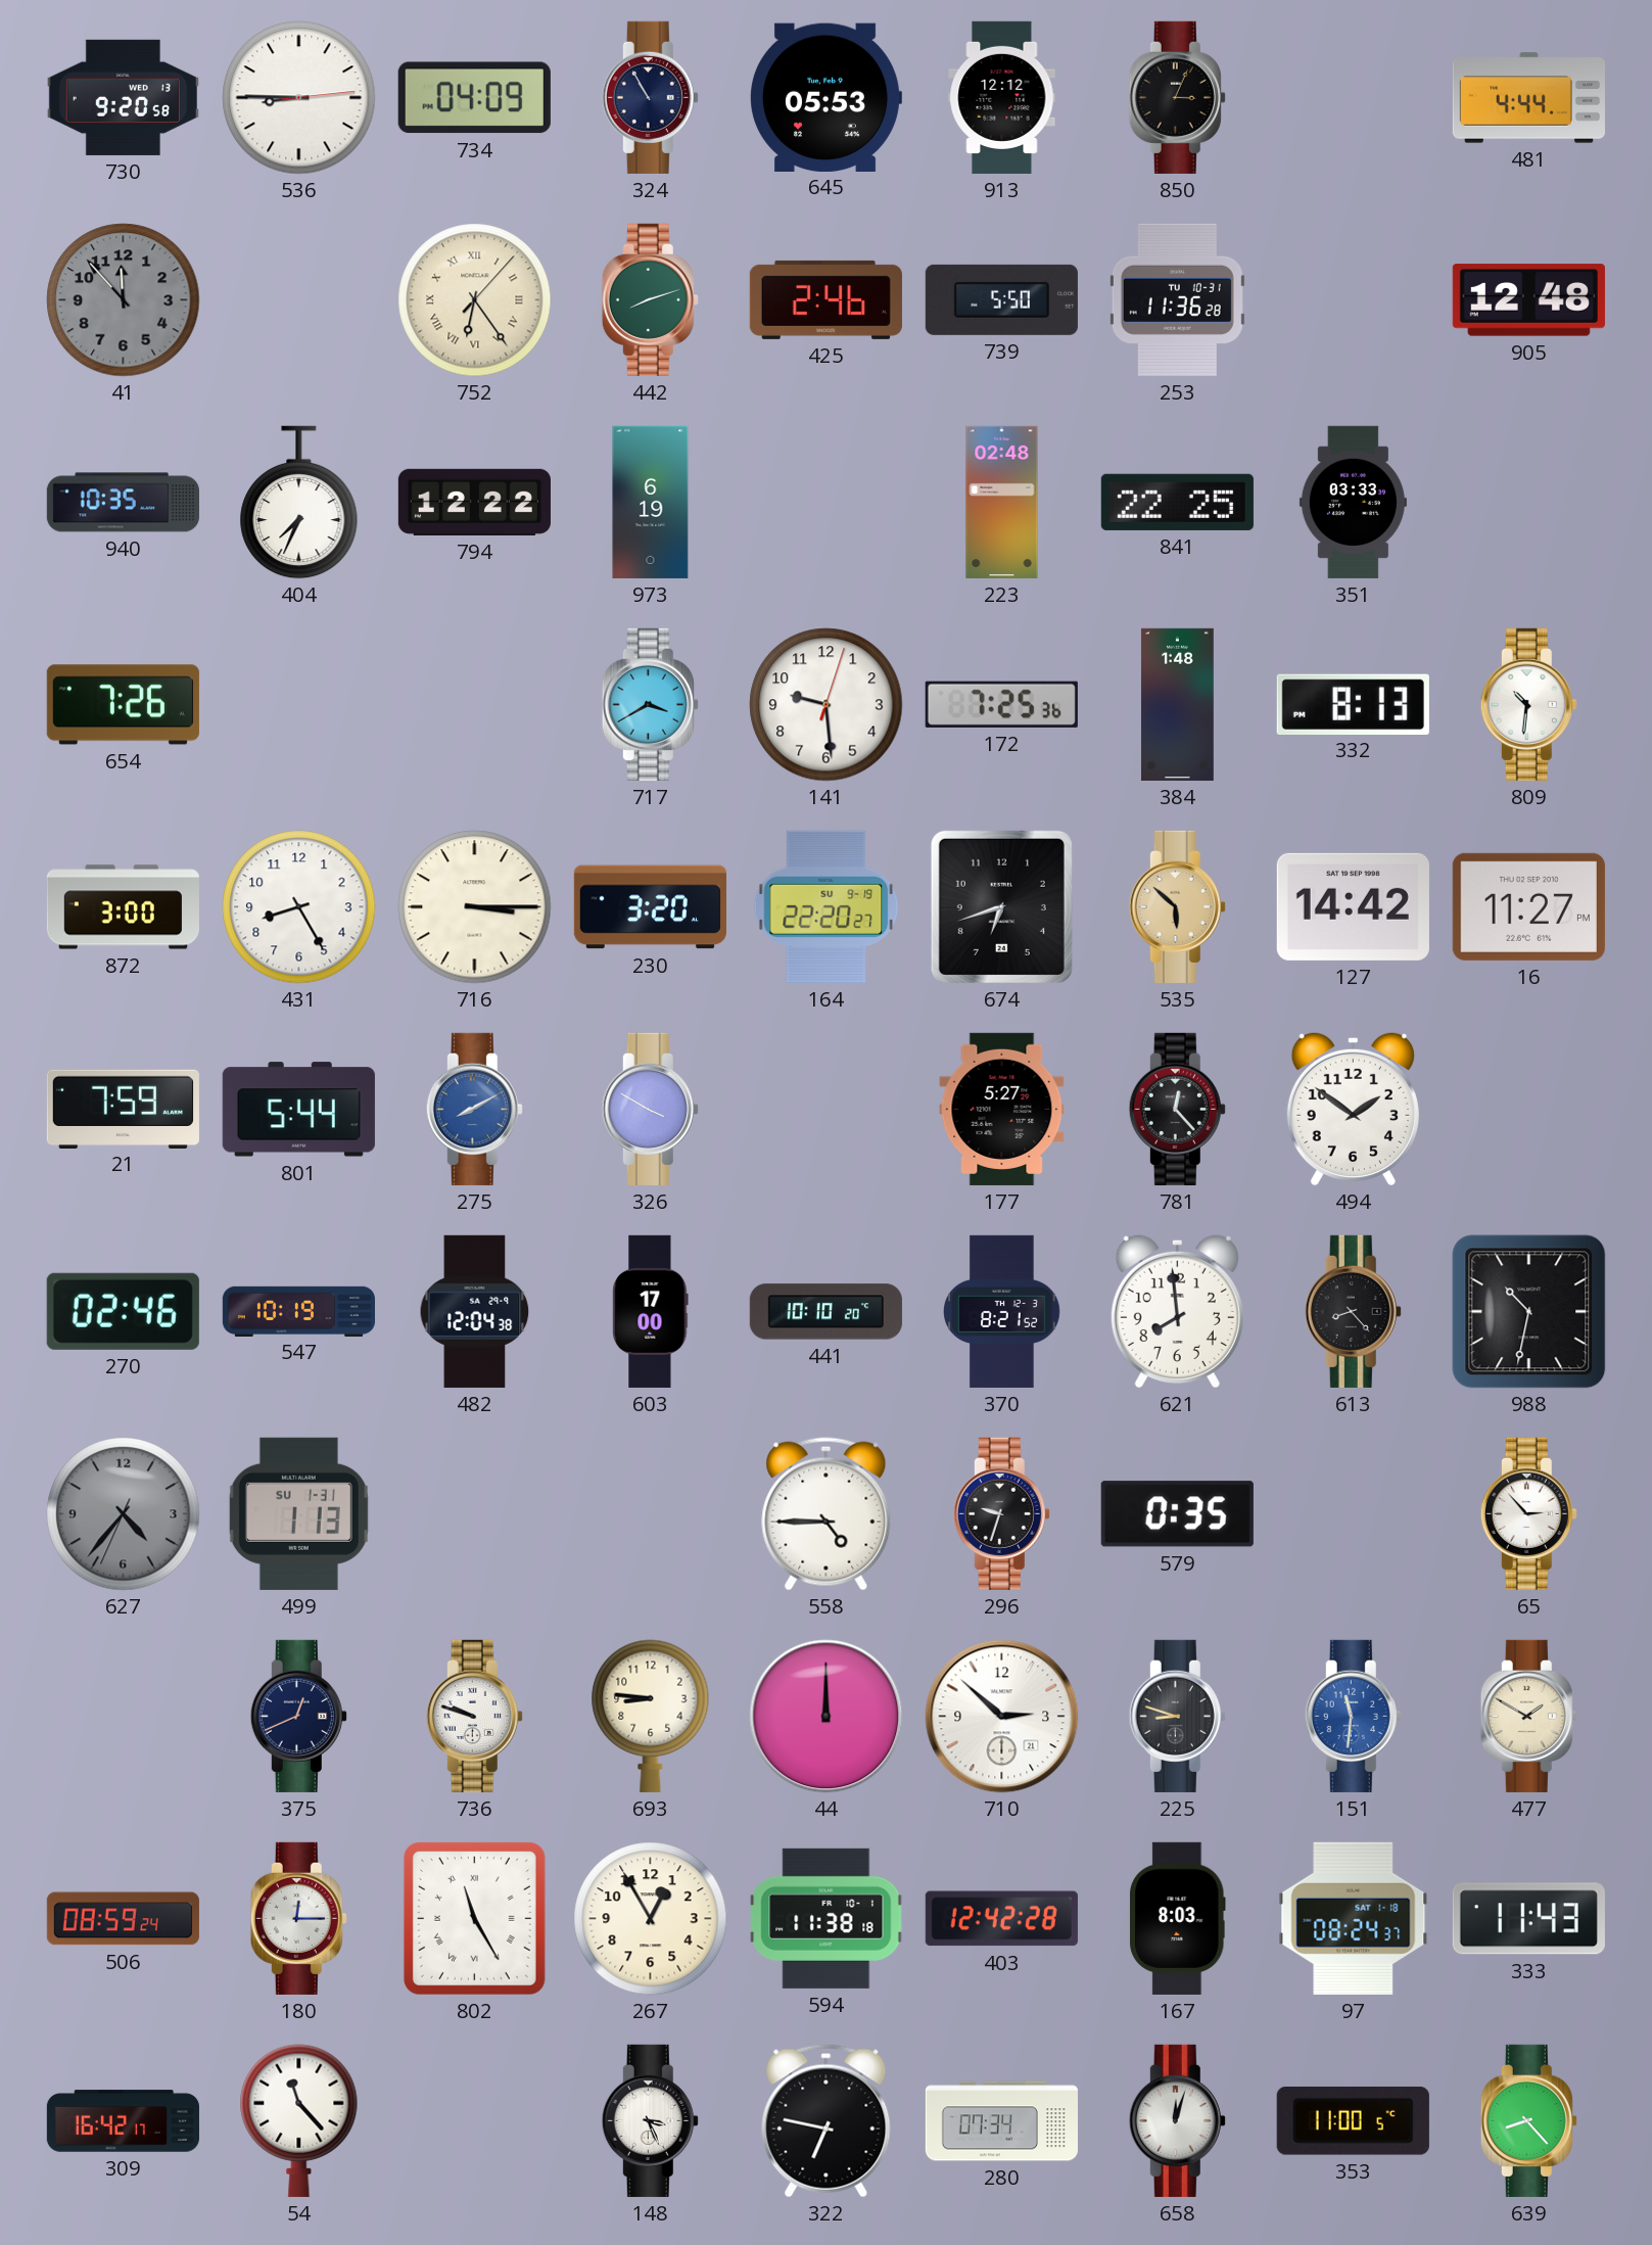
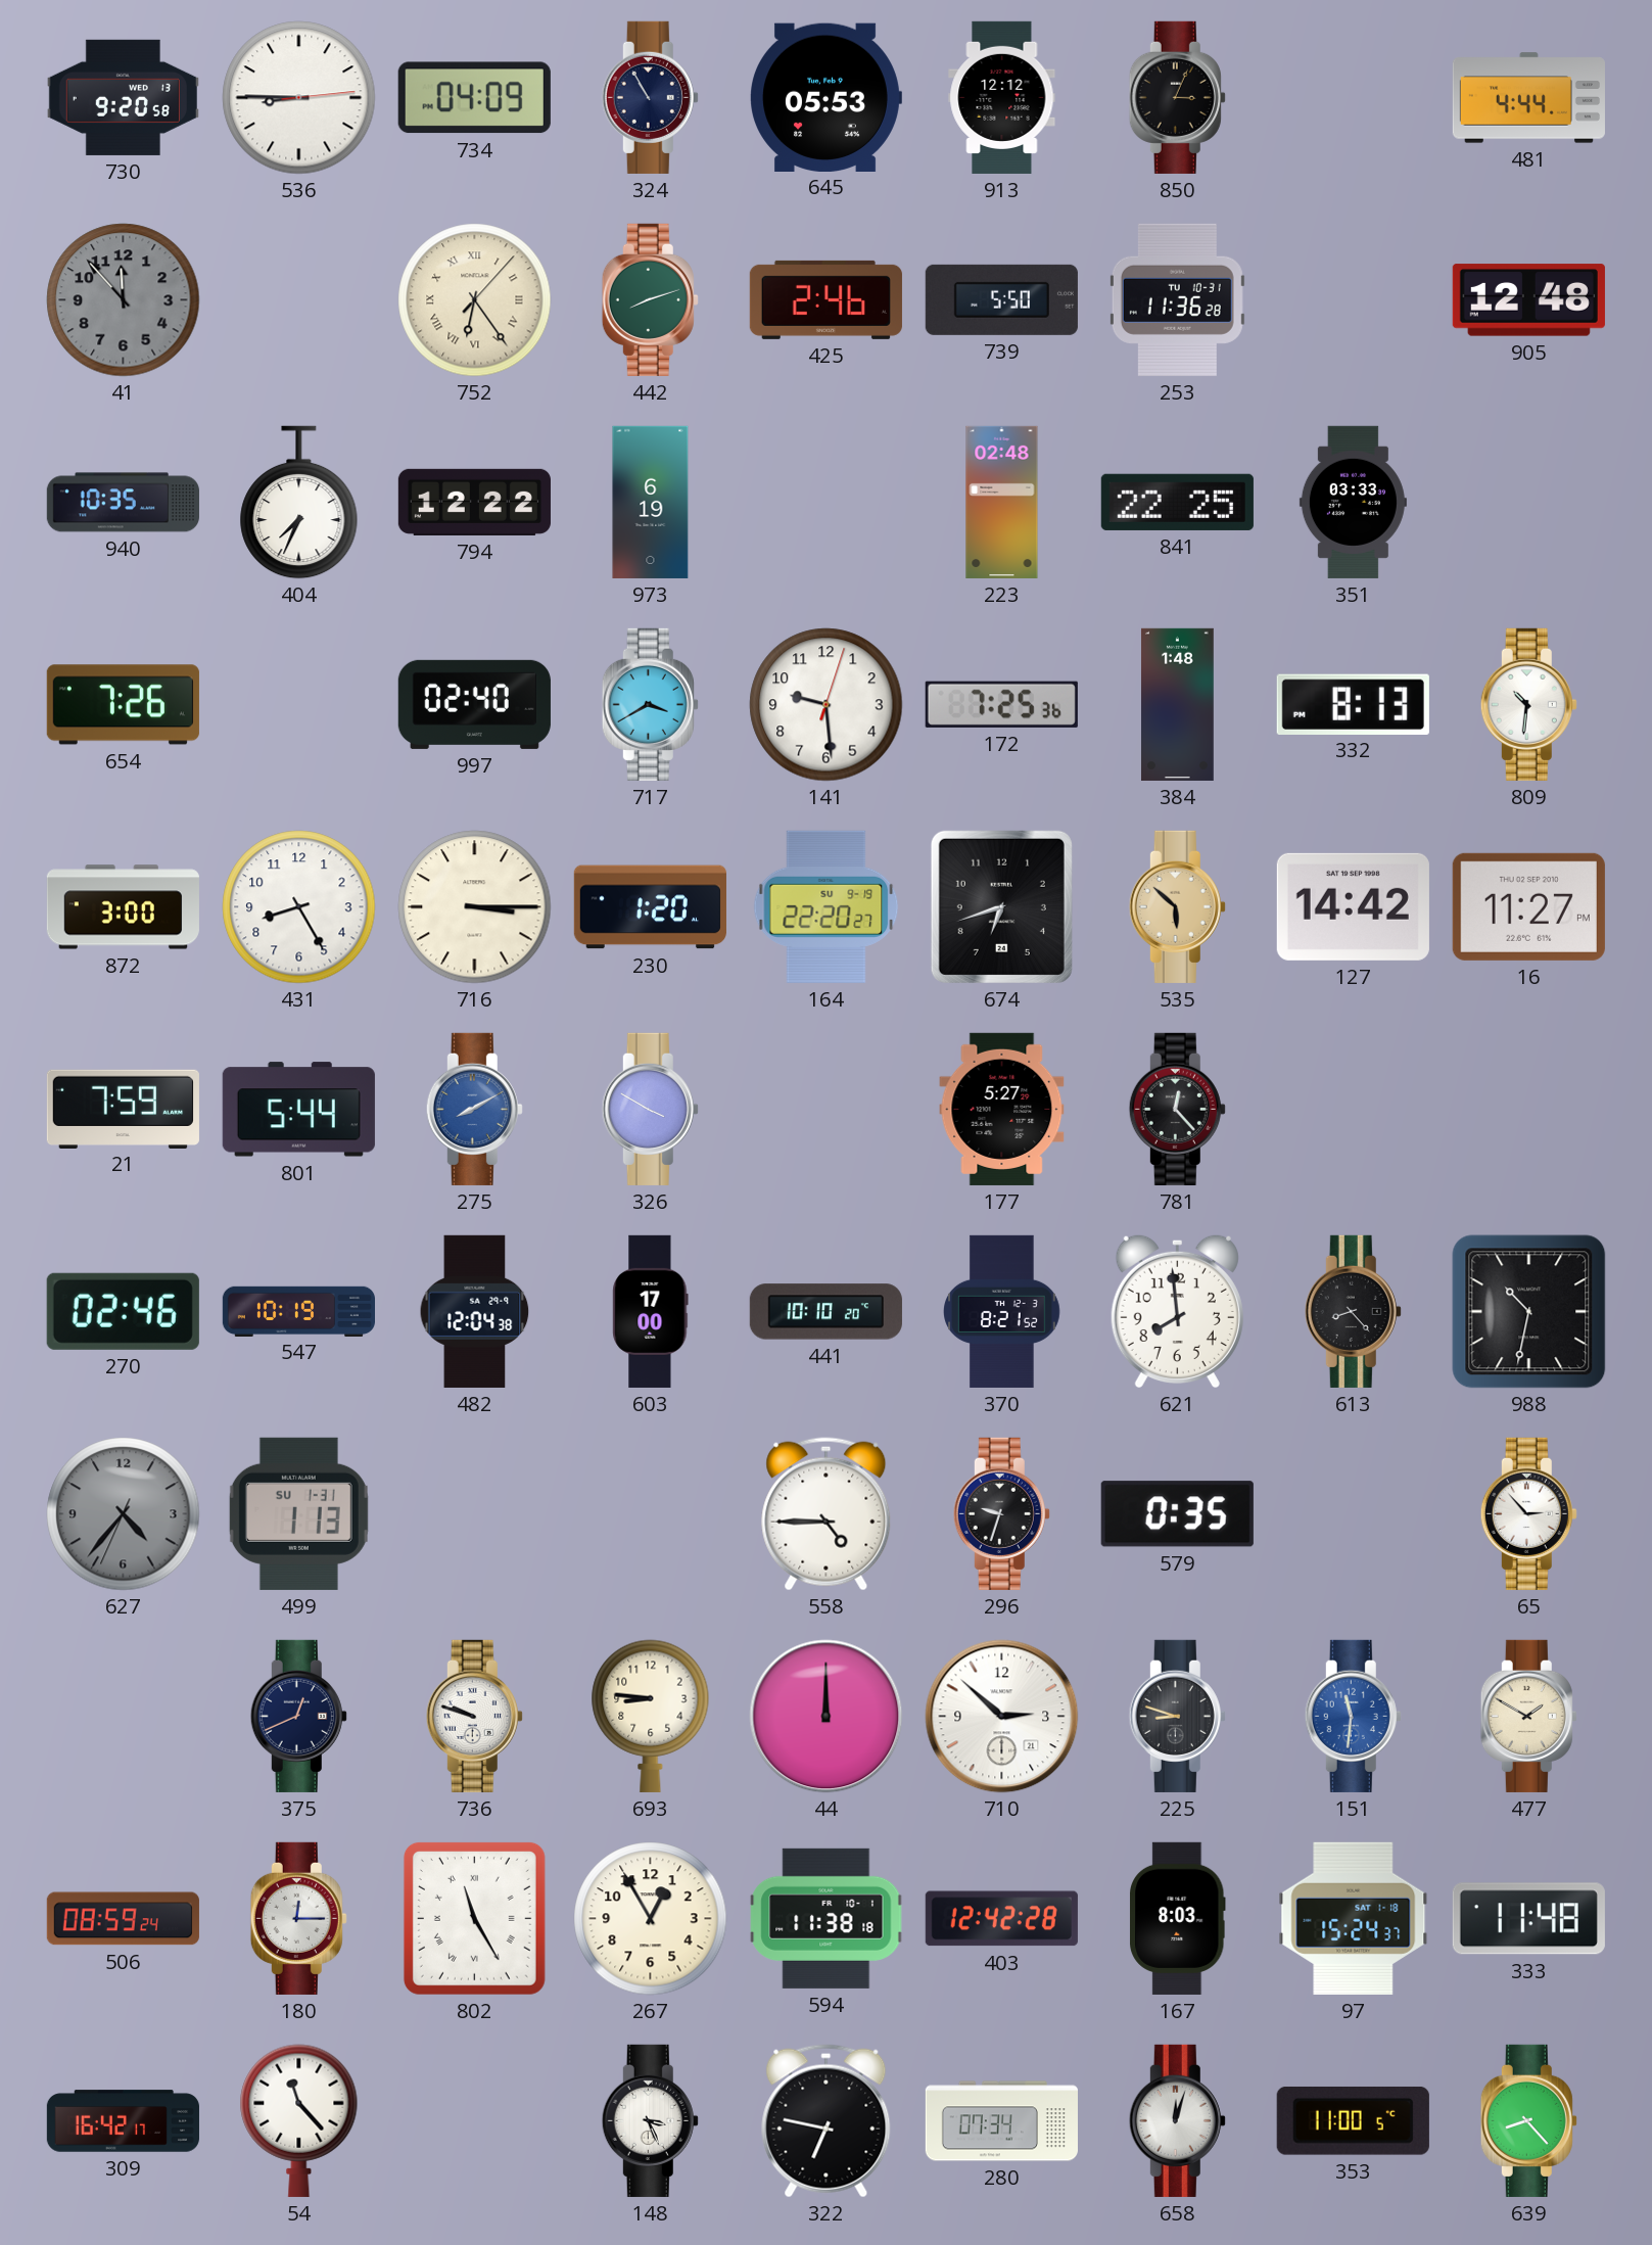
997: none -> 02:40 (474, 704)
230: 3:20 -> 1:20 (650, 907)
494: 1:51 -> none (1353, 1109)
97: 08:24 -> 15:24 (1354, 1918)
333: 11:43 -> 11:48 (1528, 1919)
